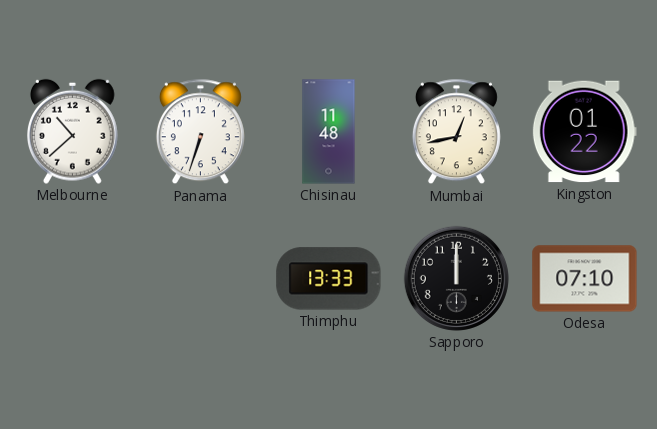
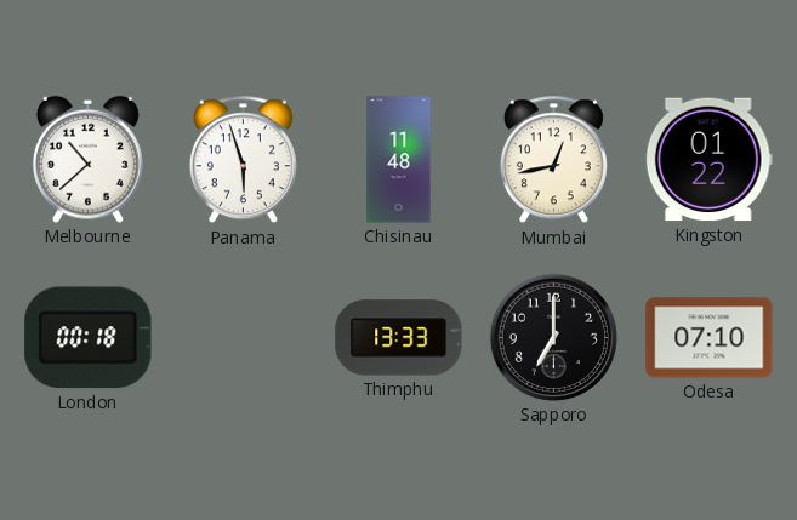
Panama: 6:33 -> 5:57 (243, 160)
London: none -> 00:18 (89, 338)
Sapporo: 12:00 -> 7:00 (553, 337)
